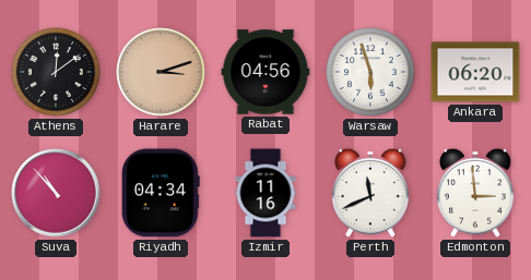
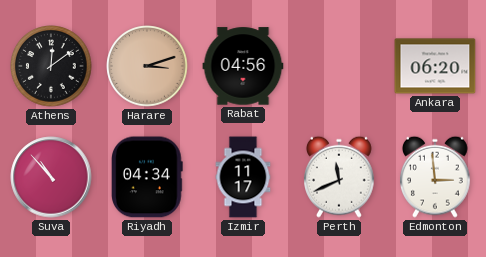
Warsaw: 5:57 -> none (370, 72)
Izmir: 11:16 -> 11:17 (243, 177)
